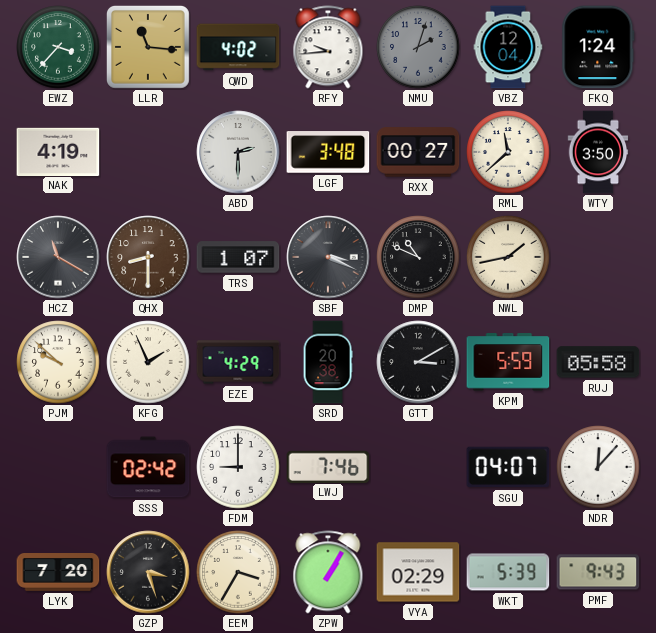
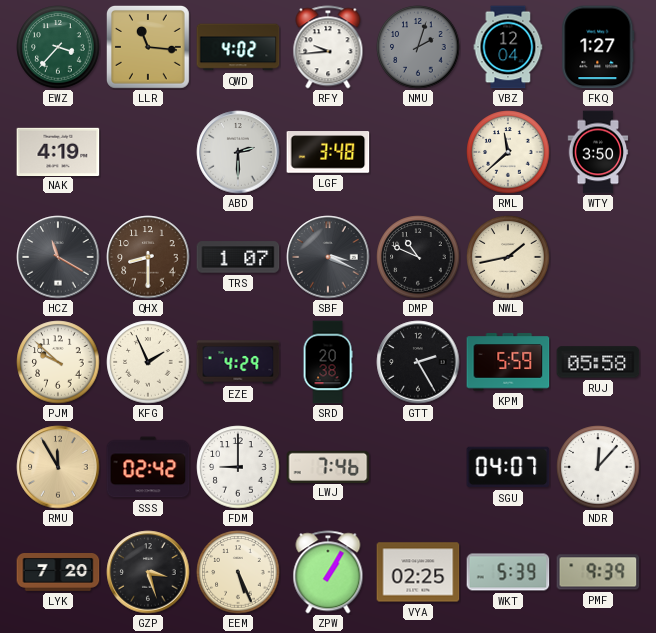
FKQ: 1:24 -> 1:27 (598, 47)
RXX: 00:27 -> none (418, 152)
GTT: 3:10 -> 2:25 (418, 362)
RMU: none -> 11:55 (58, 467)
EEM: 3:35 -> 5:26 (238, 572)
VYA: 02:29 -> 02:25 (418, 572)
PMF: 9:43 -> 9:39 (598, 572)
